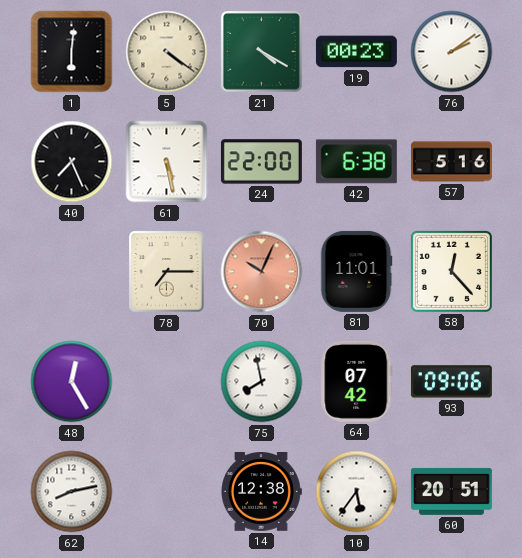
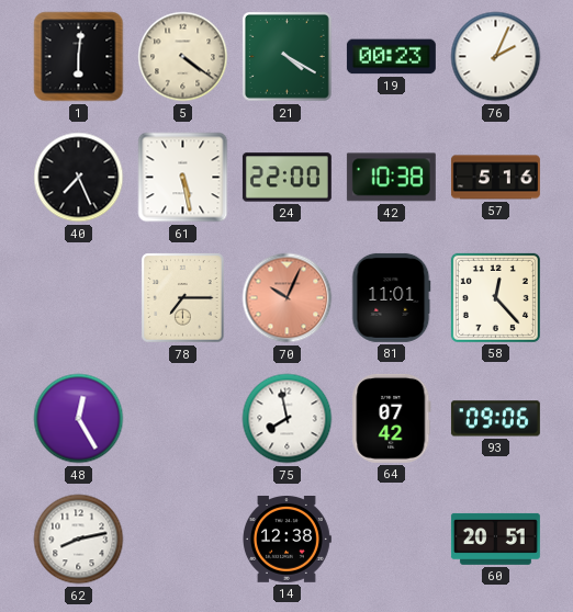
76: 2:09 -> 2:04 (496, 57)
42: 6:38 -> 10:38 (391, 178)
10: 5:36 -> none (357, 492)
